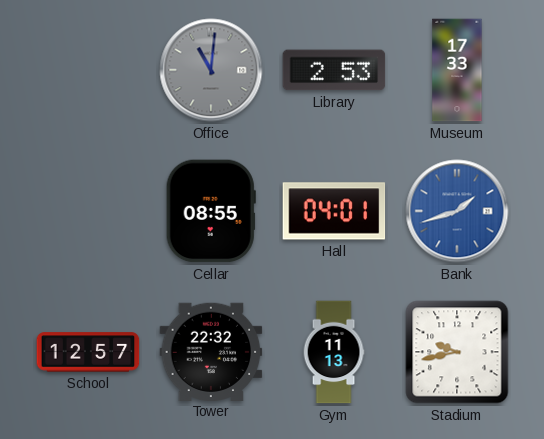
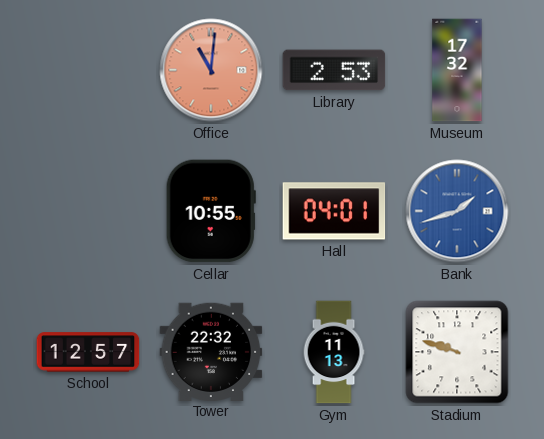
Office dial: grey -> salmon (211, 70)
Museum: 17:33 -> 17:32 (457, 70)
Cellar: 08:55 -> 10:55 (211, 211)
Stadium: 9:43 -> 9:48 (457, 352)
